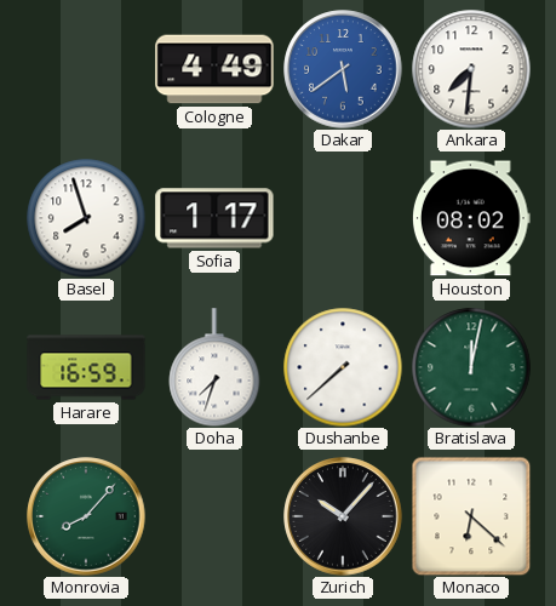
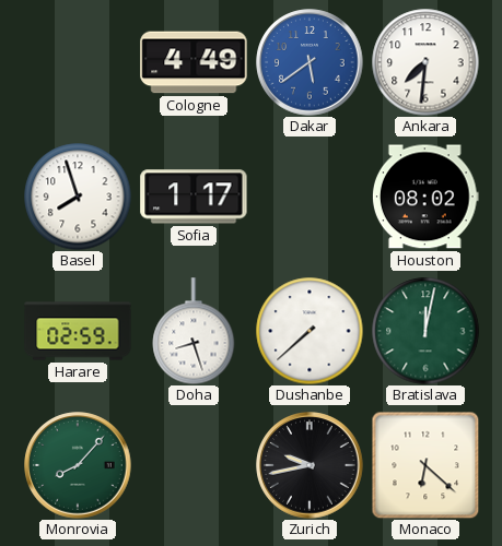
Harare: 16:59 -> 02:59 (78, 331)
Doha: 7:33 -> 8:27 (194, 331)
Zurich: 10:07 -> 9:43 (310, 465)
